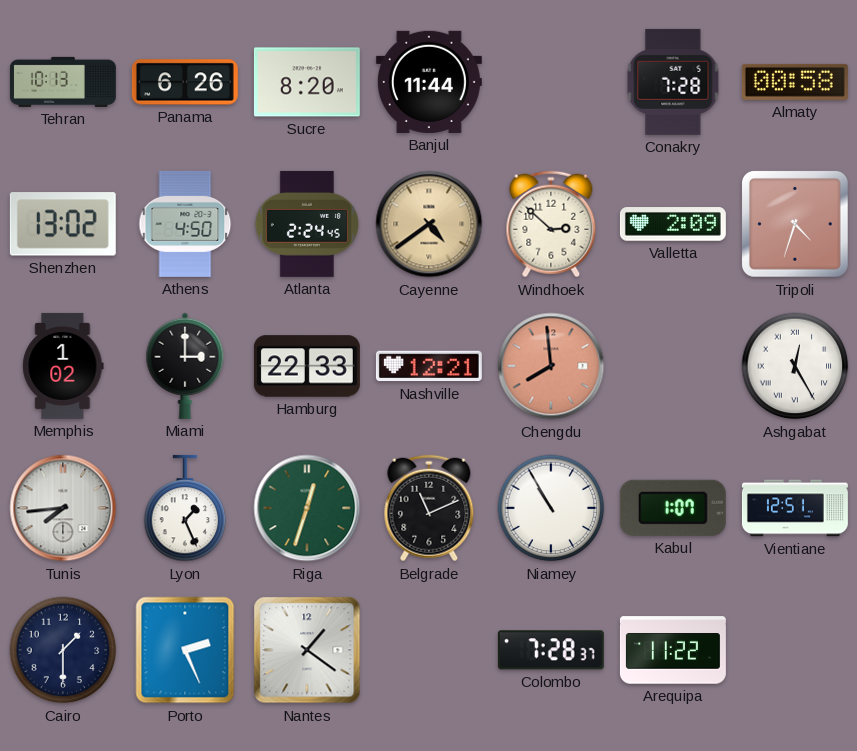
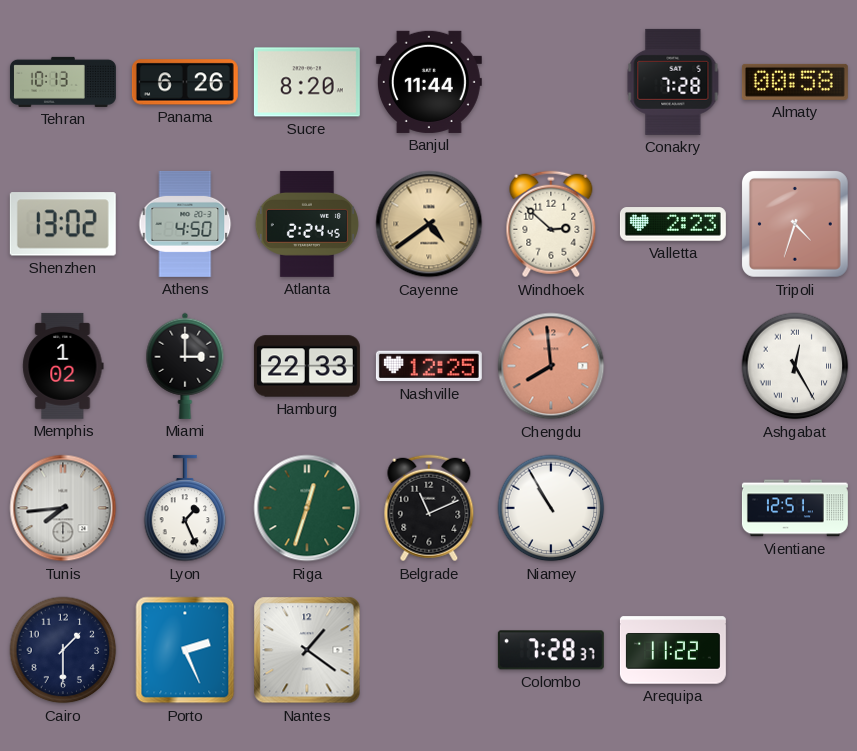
Valletta: 2:09 -> 2:23 (673, 224)
Nashville: 12:21 -> 12:25 (429, 366)
Kabul: 1:07 -> none (673, 508)
